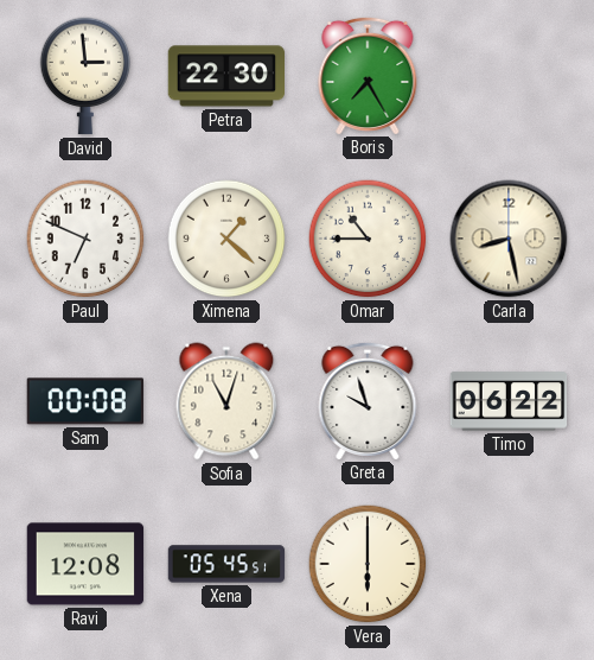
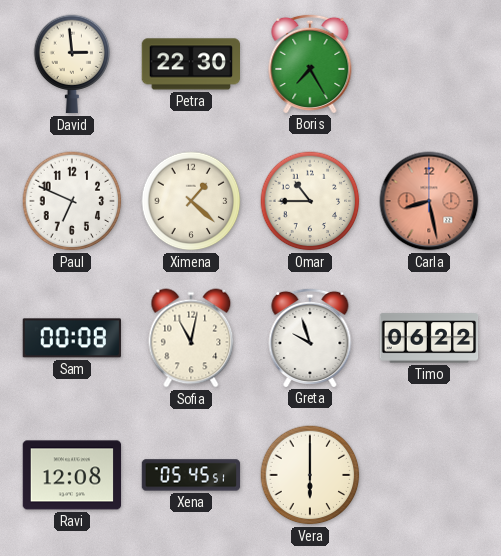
Carla dial: cream -> salmon (429, 201)
Sofia: 11:03 -> 11:02 (191, 338)
